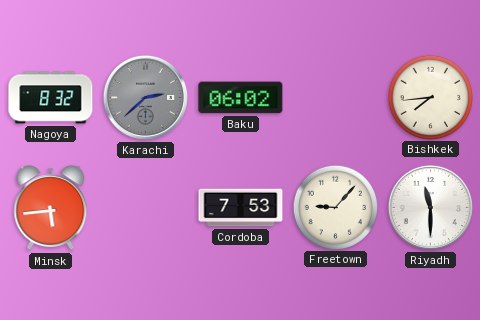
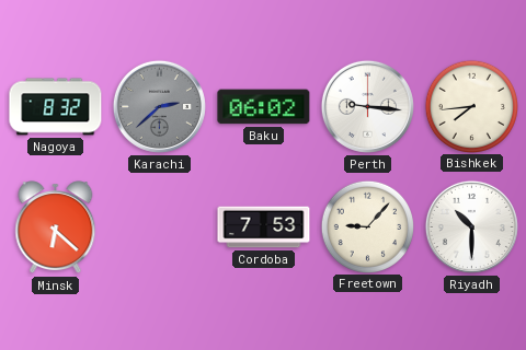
Perth: none -> 9:16 (367, 106)
Minsk: 5:44 -> 6:22 (56, 227)
Riyadh: 11:30 -> 10:30 (471, 226)
